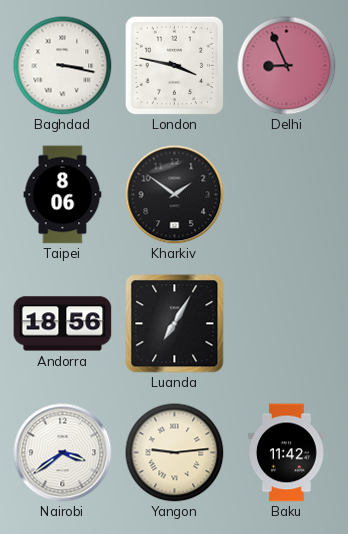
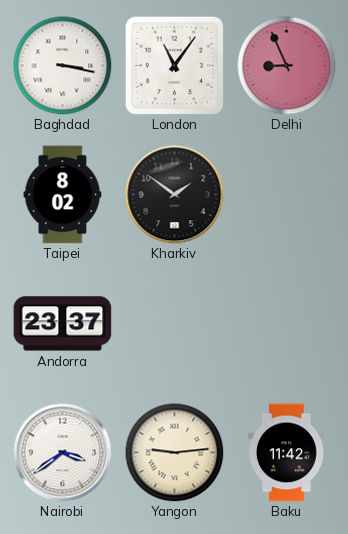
London: 3:47 -> 11:06 (174, 65)
Taipei: 8:06 -> 8:02 (63, 195)
Andorra: 18:56 -> 23:37 (63, 324)
Luanda: 7:05 -> none (175, 324)
